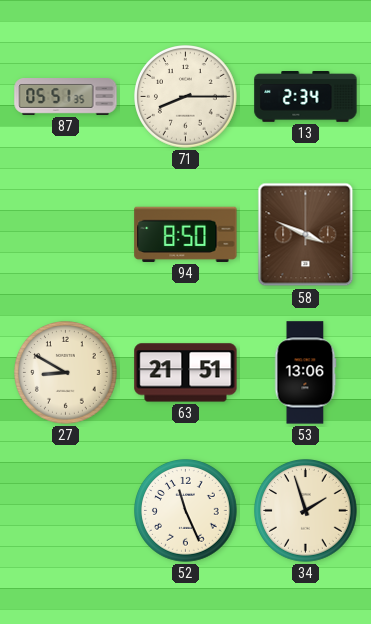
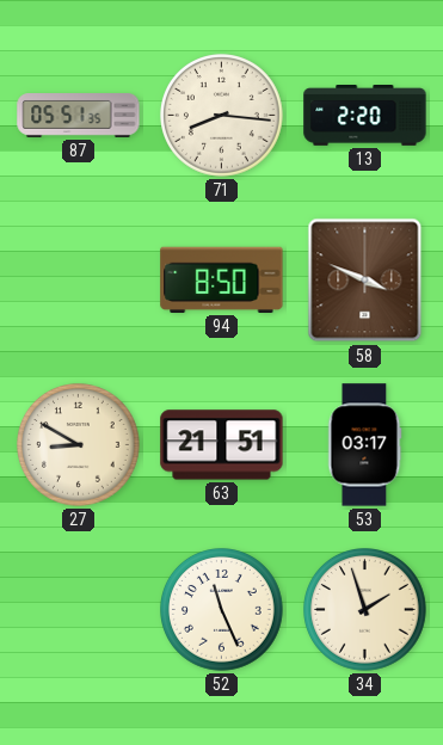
71: 8:15 -> 8:16 (222, 116)
13: 2:34 -> 2:20 (365, 116)
53: 13:06 -> 03:17 (365, 445)
